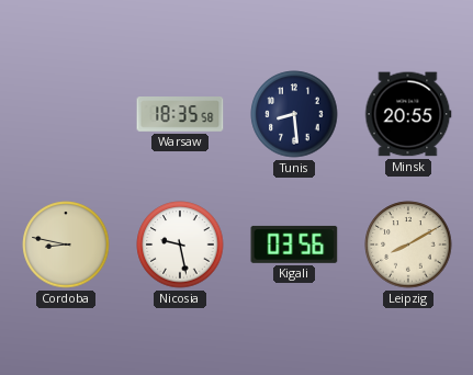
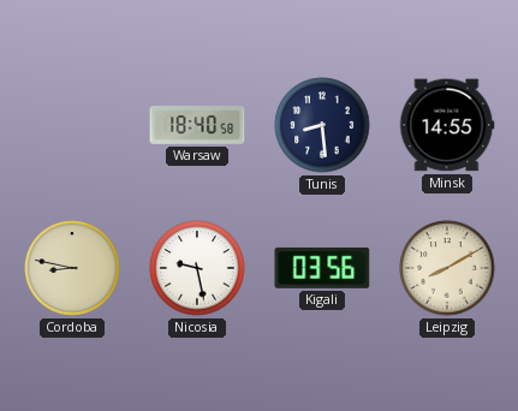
Warsaw: 18:35 -> 18:40 (197, 126)
Minsk: 20:55 -> 14:55 (447, 125)
